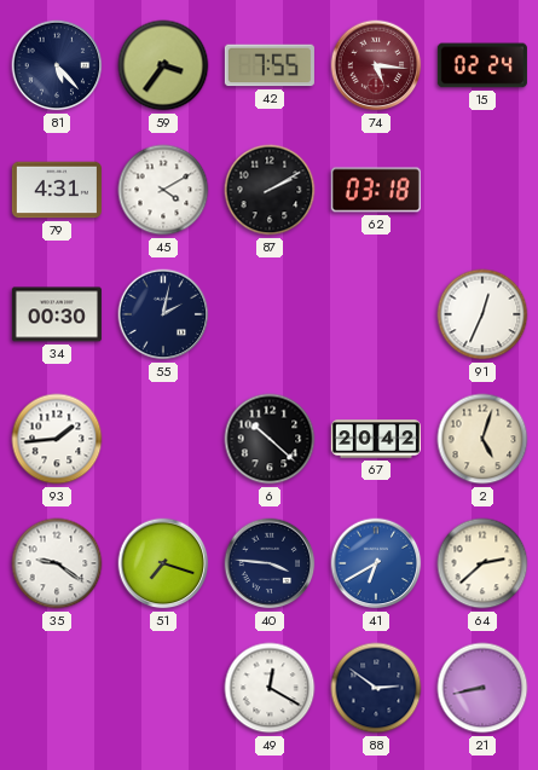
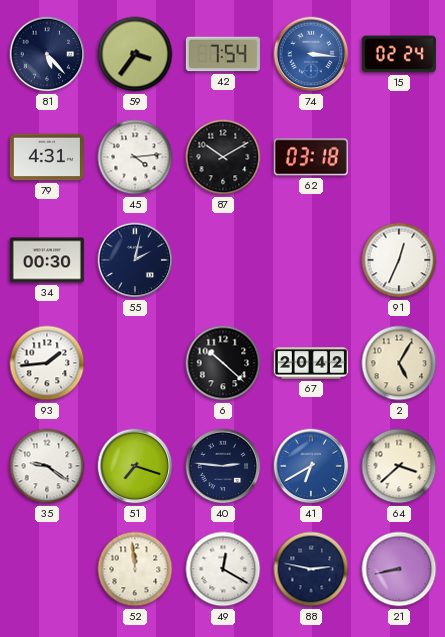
42: 7:55 -> 7:54 (223, 54)
74: 5:16 -> 3:16 (311, 54)
74 dial: burgundy -> blue (311, 54)
45: 4:10 -> 4:14 (135, 157)
87: 2:10 -> 10:10 (223, 157)
2: 5:03 -> 5:05 (399, 363)
40: 3:46 -> 2:46 (223, 466)
64: 2:38 -> 3:38 (399, 466)
52: none -> 11:59 (135, 569)
88: 2:51 -> 2:47 (311, 569)
